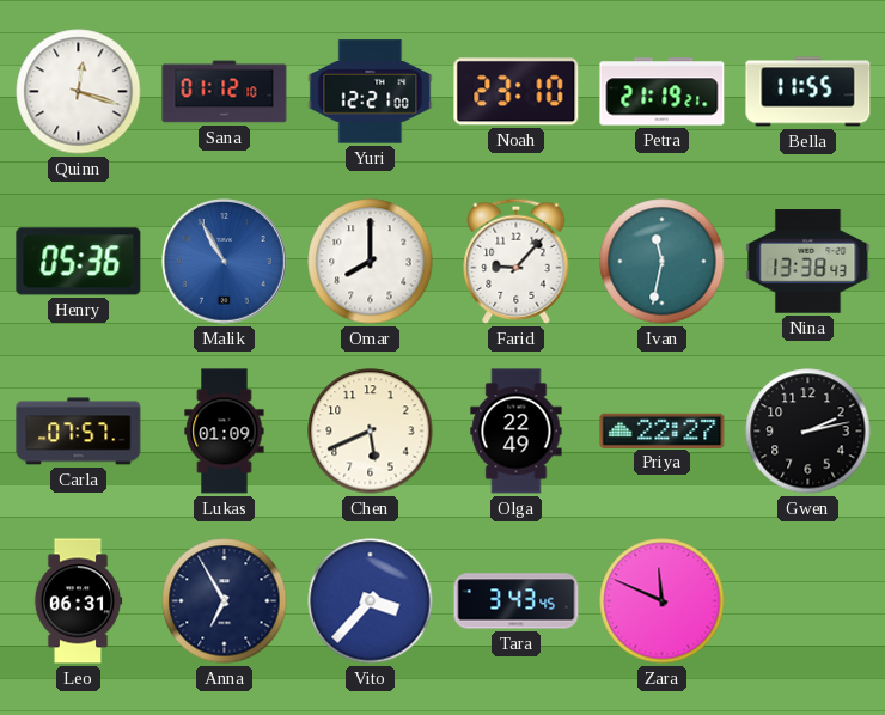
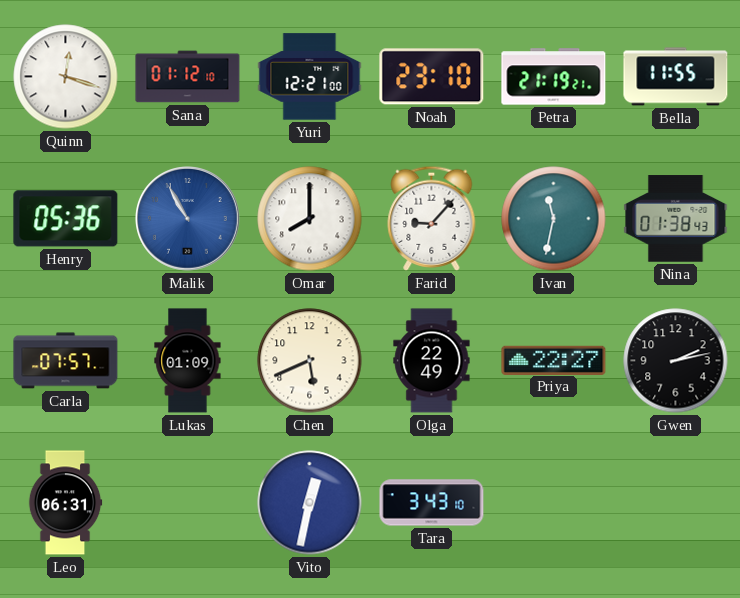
Nina: 13:38 -> 01:38 (676, 219)
Anna: 6:55 -> none (225, 601)
Vito: 3:37 -> 12:32 (310, 503)
Tara: 3:43:45 -> 3:43:10 (432, 503)
Zara: 11:49 -> none (663, 601)
